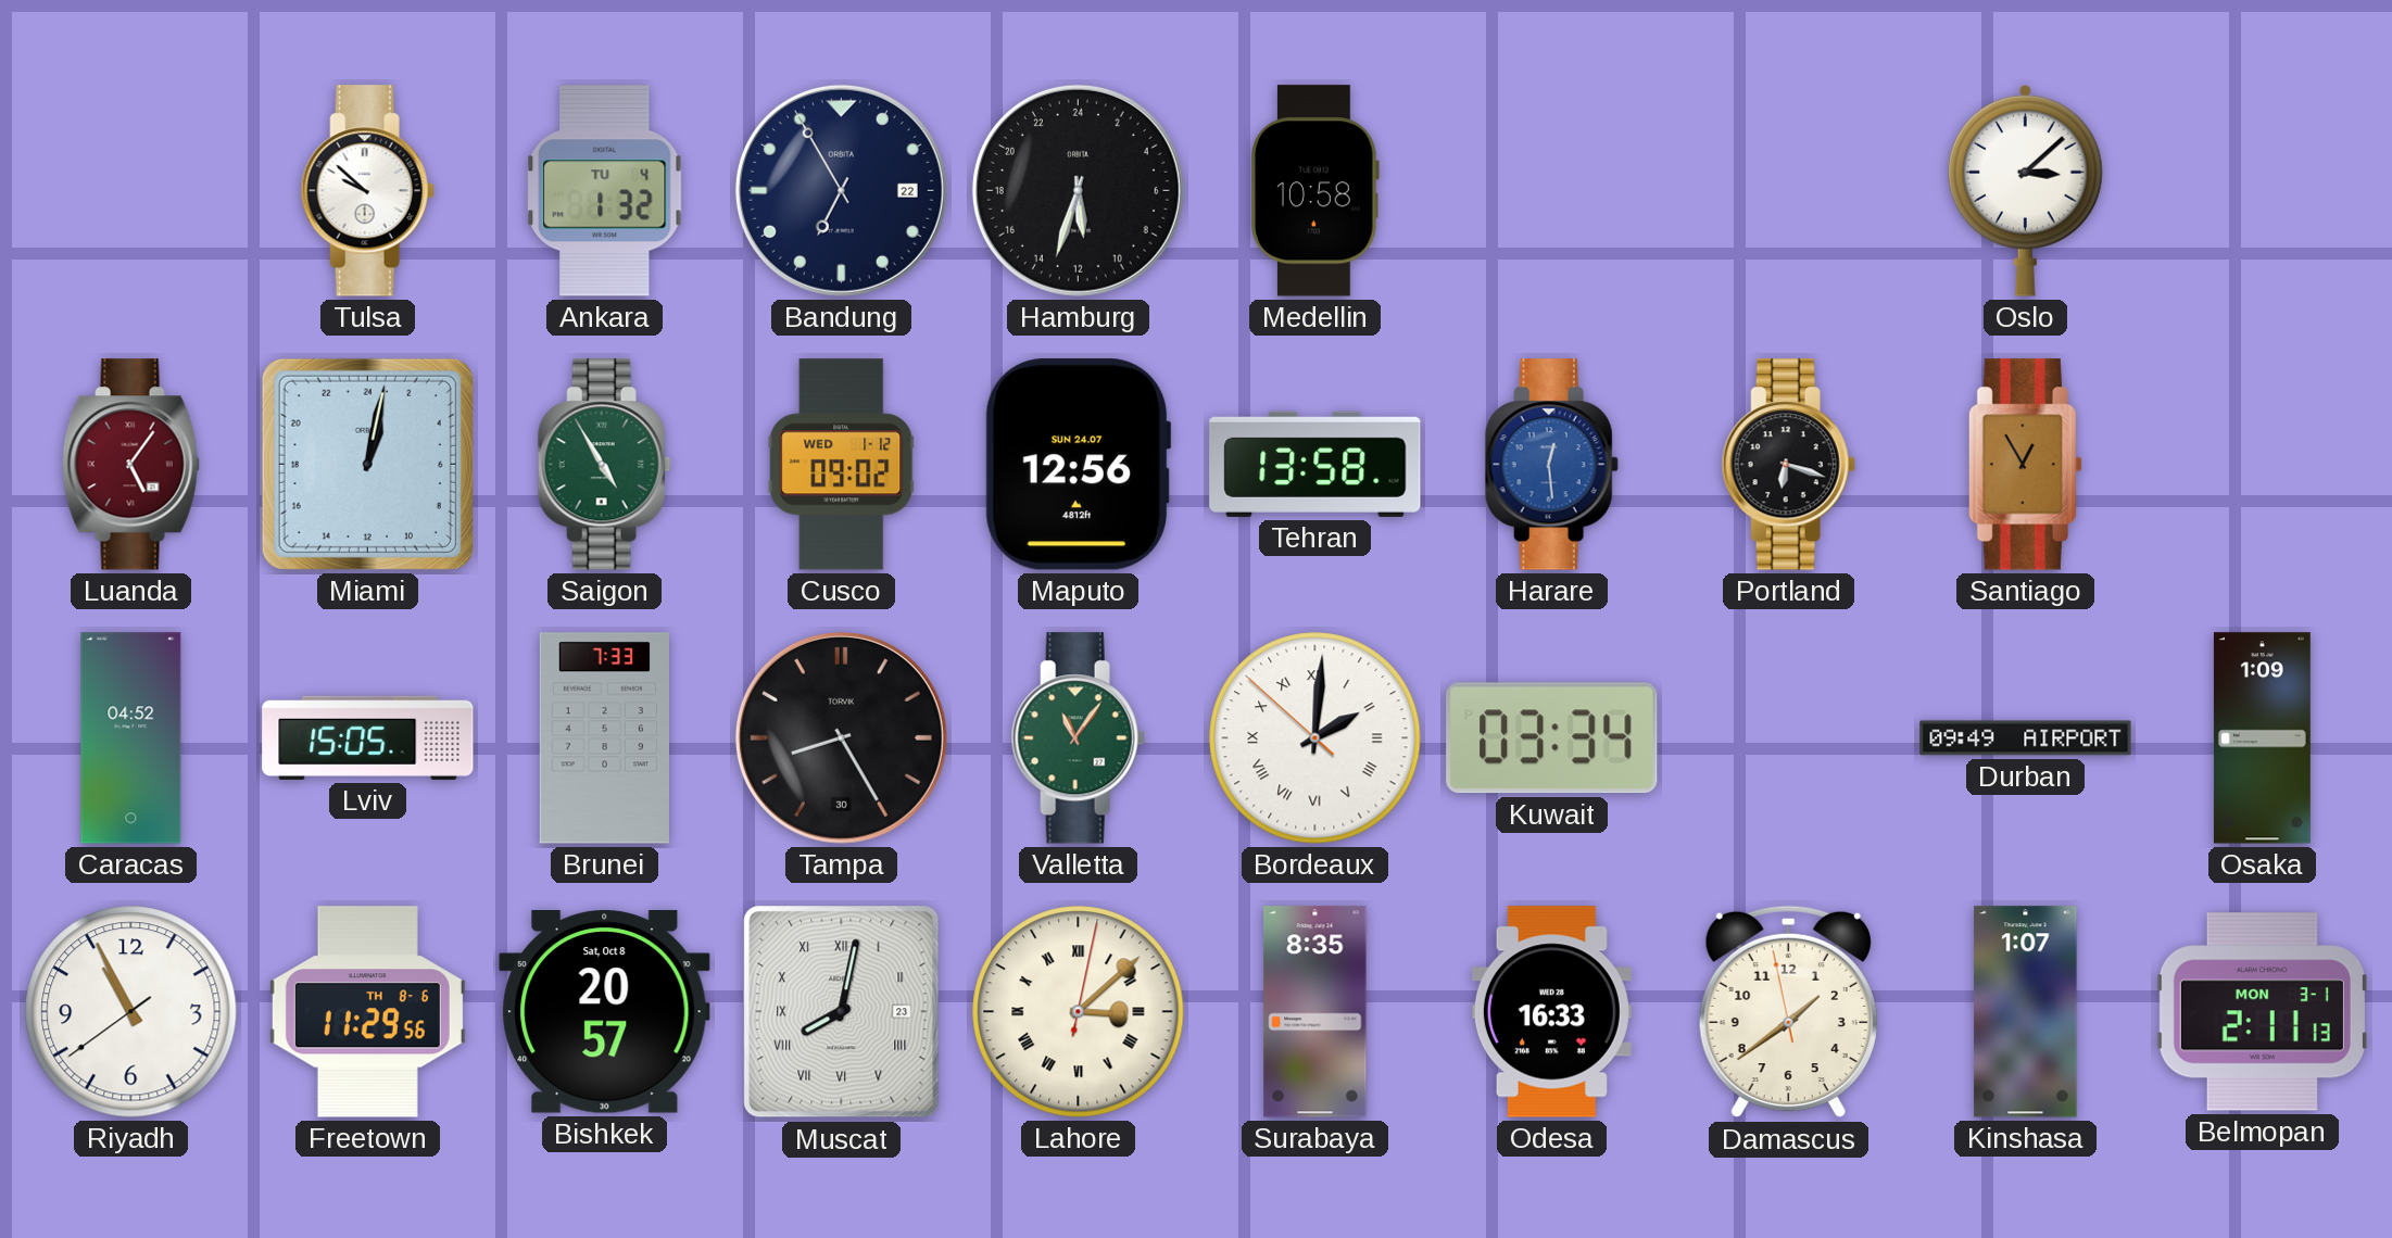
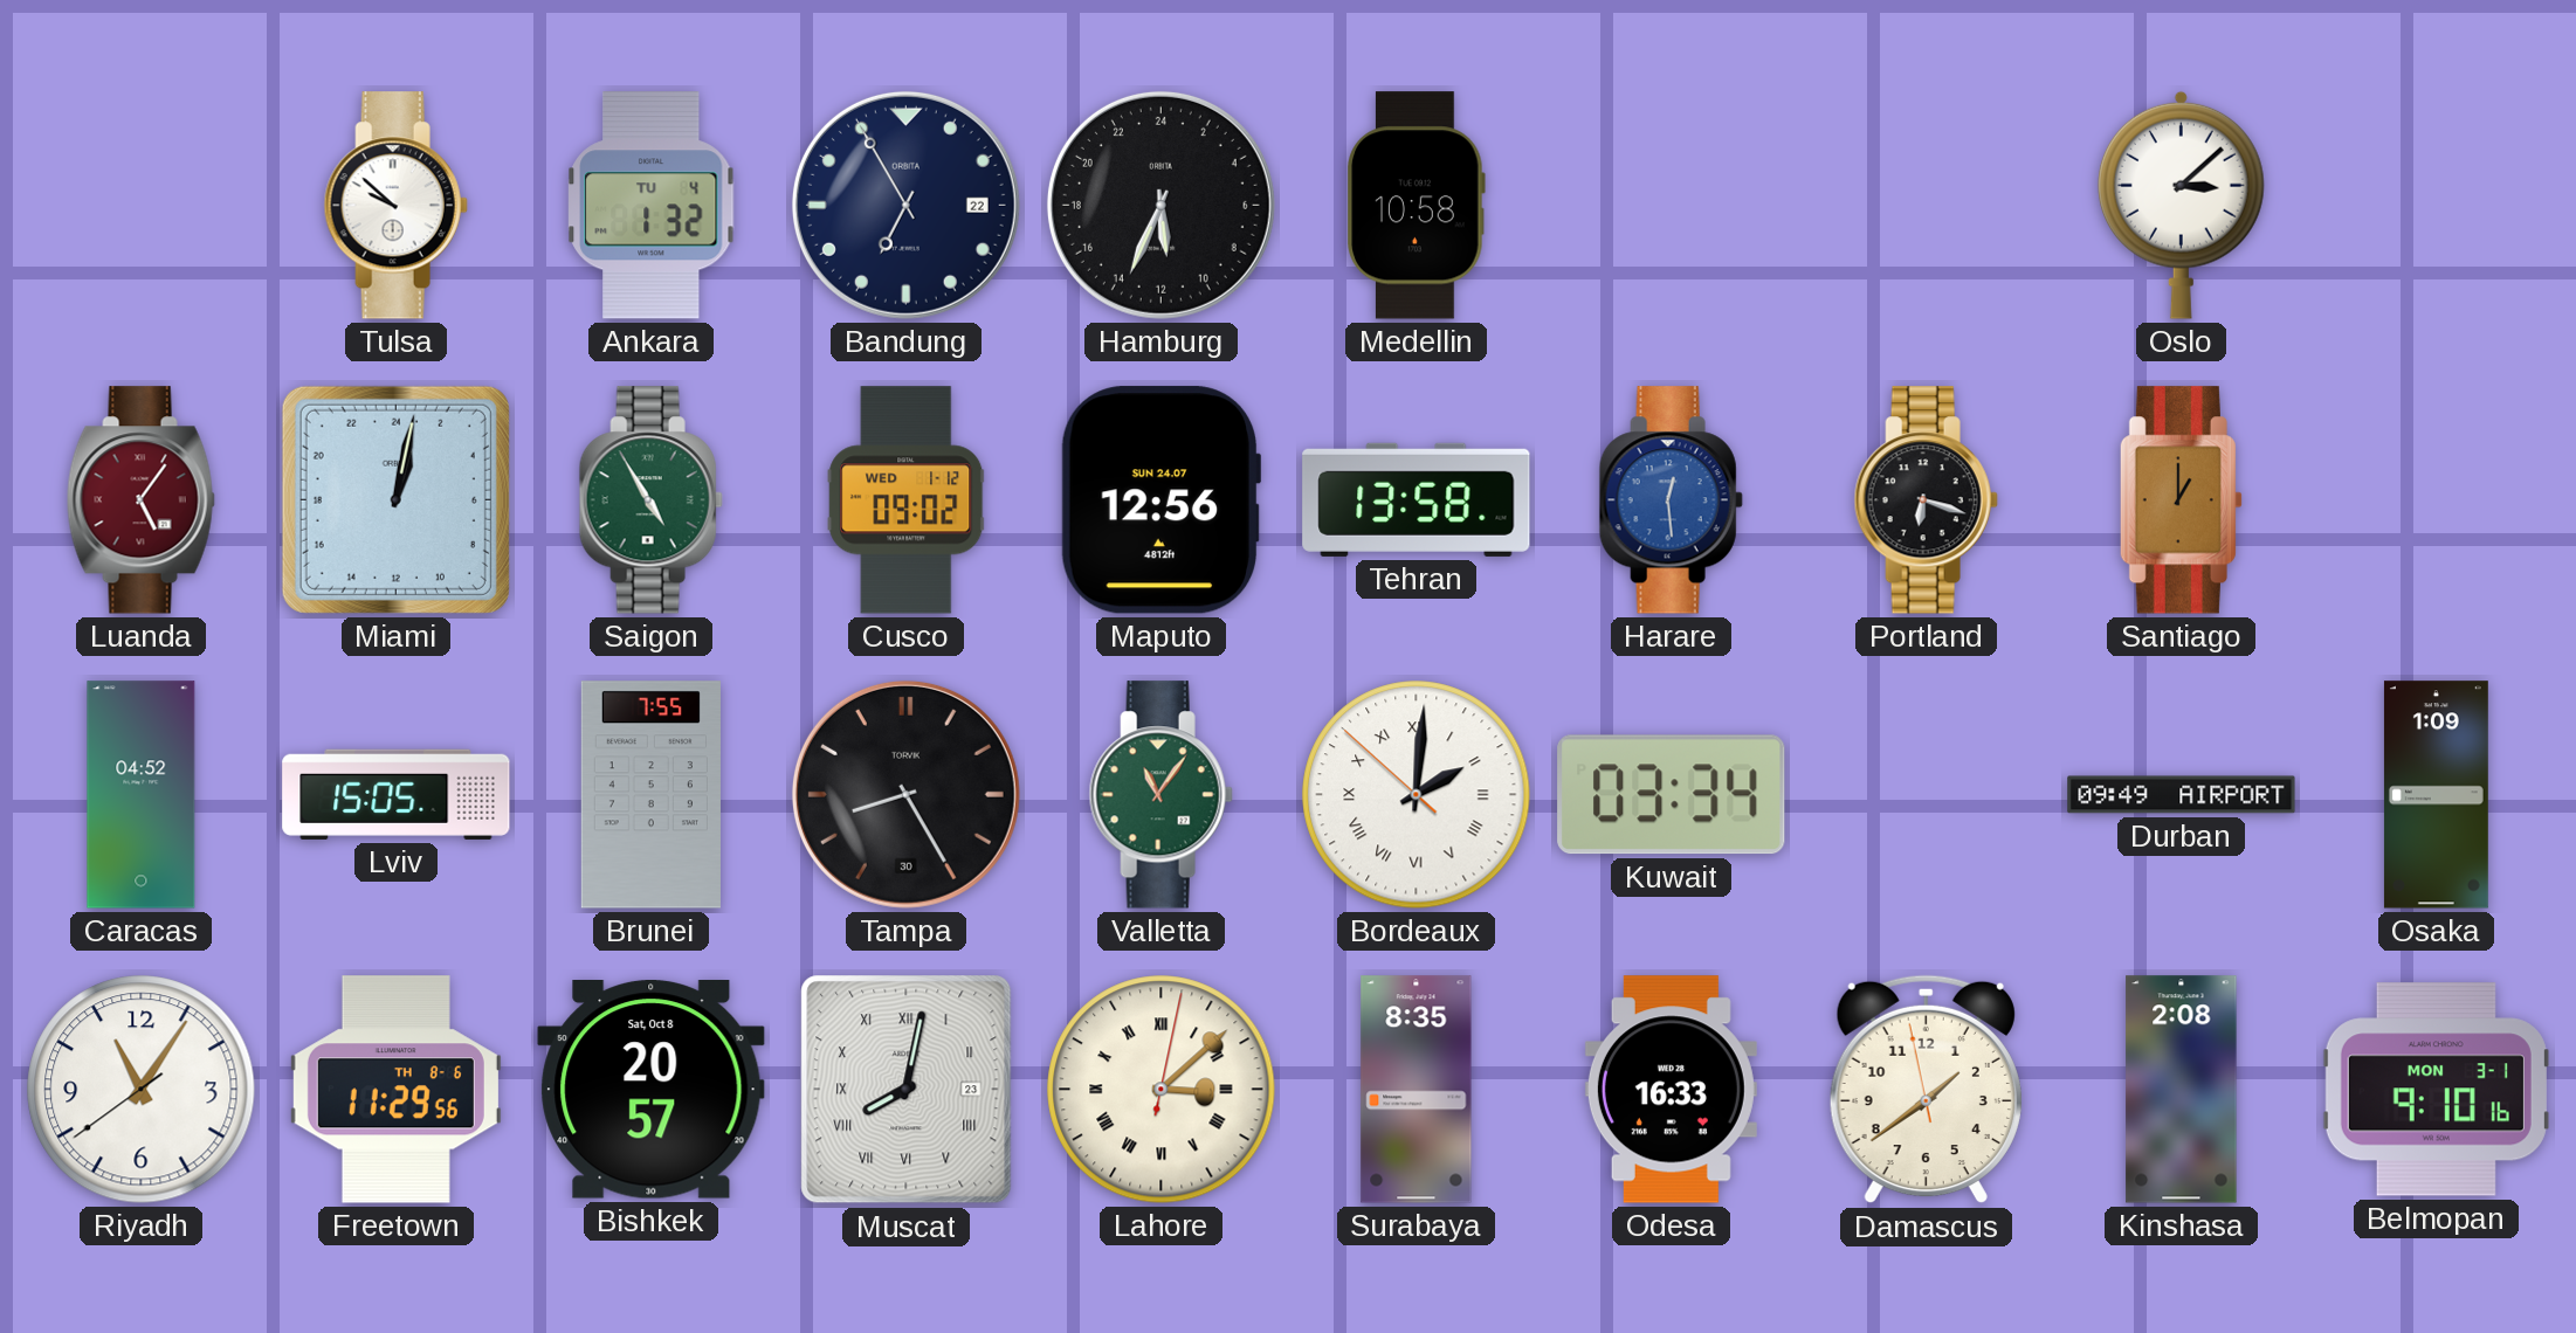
Hamburg: 11:33 -> 11:34 (1160, 205)
Santiago: 12:55 -> 1:00 (2181, 500)
Brunei: 7:33 -> 7:55 (650, 795)
Riyadh: 10:55 -> 11:05 (142, 1090)
Kinshasa: 1:07 -> 2:08 (2182, 1090)
Belmopan: 2:11 -> 9:10 (2436, 1090)
